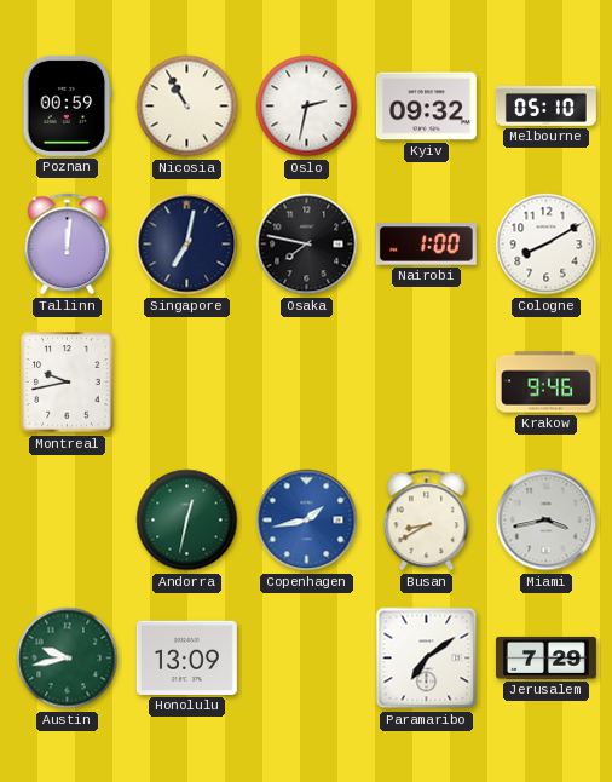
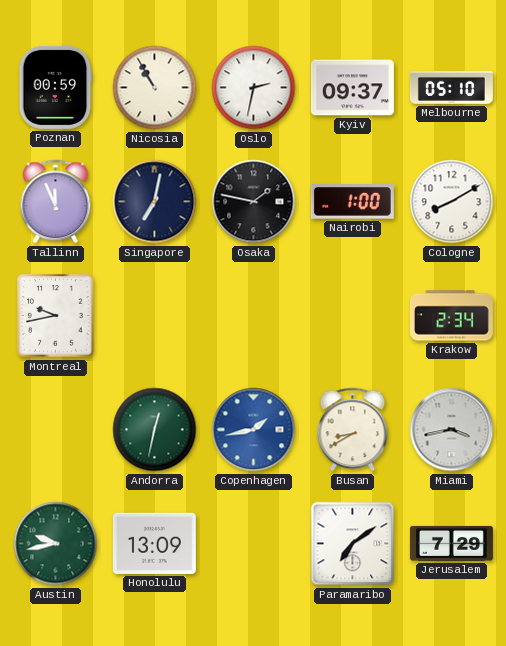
Kyiv: 09:32 -> 09:37 (352, 88)
Tallinn: 12:01 -> 11:56 (56, 202)
Osaka: 7:47 -> 1:47 (254, 202)
Krakow: 9:46 -> 2:34 (451, 316)
